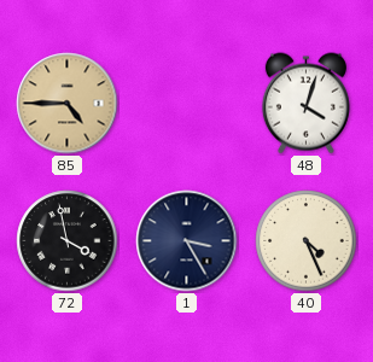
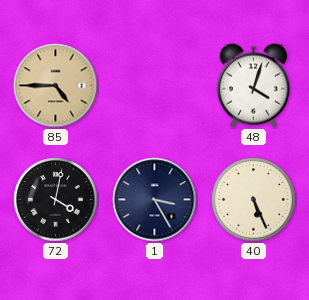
72: 3:58 -> 4:02 (56, 200)
40: 4:26 -> 5:26 (254, 200)
